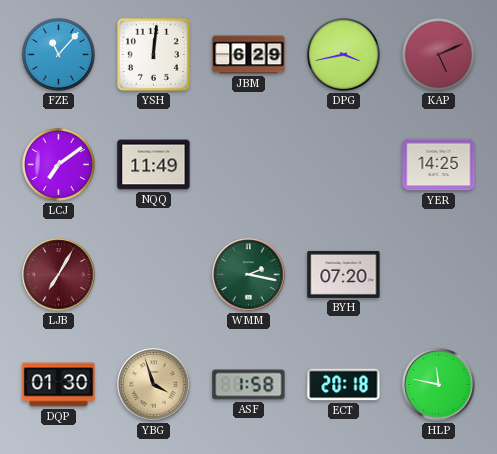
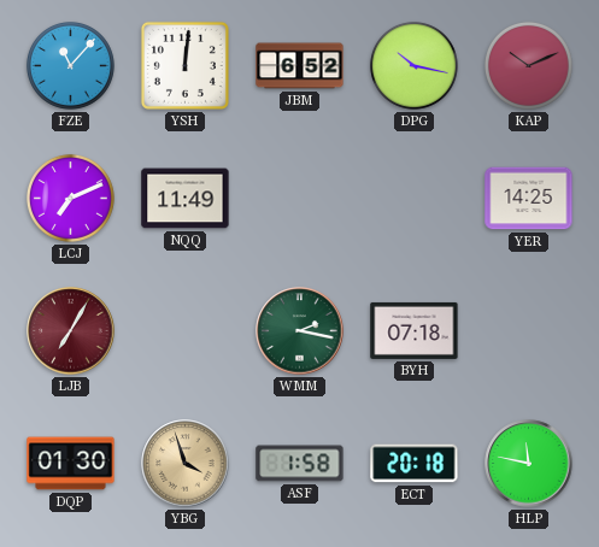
JBM: 6:29 -> 6:52 (300, 66)
DPG: 3:43 -> 10:17 (413, 65)
KAP: 5:11 -> 10:11 (528, 65)
LCJ: 7:09 -> 7:11 (70, 198)
BYH: 07:20 -> 07:18 (415, 330)
